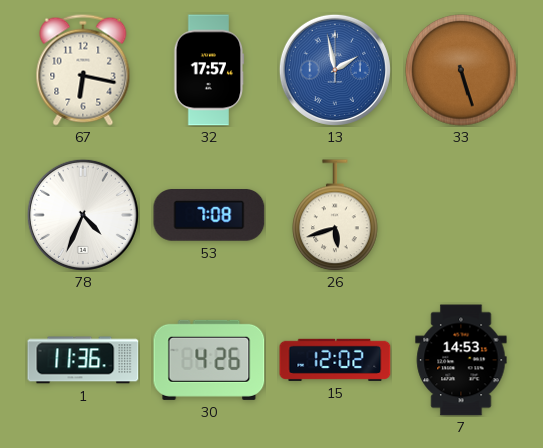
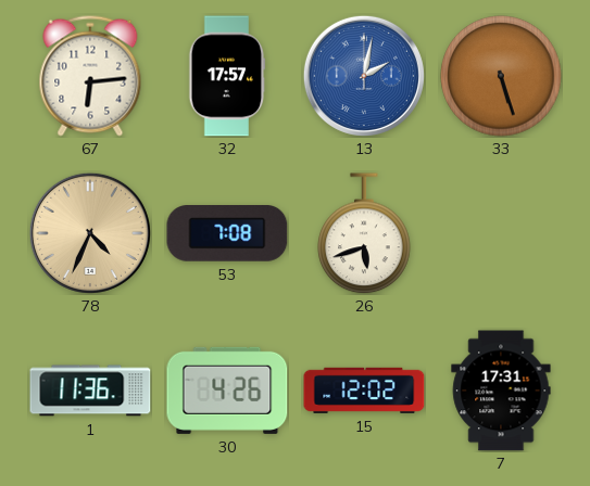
67: 6:17 -> 6:14 (90, 76)
13: 1:58 -> 2:02 (364, 76)
78 dial: white -> champagne (90, 233)
7: 14:53 -> 17:31 (501, 391)
